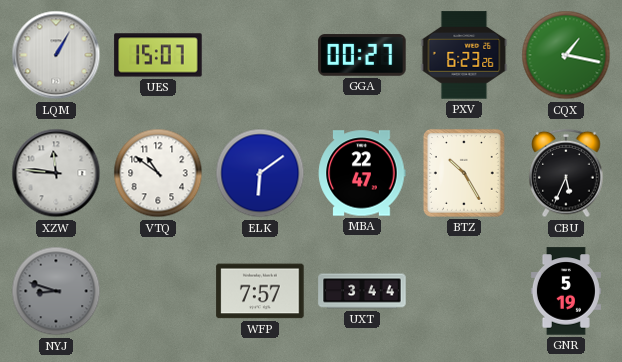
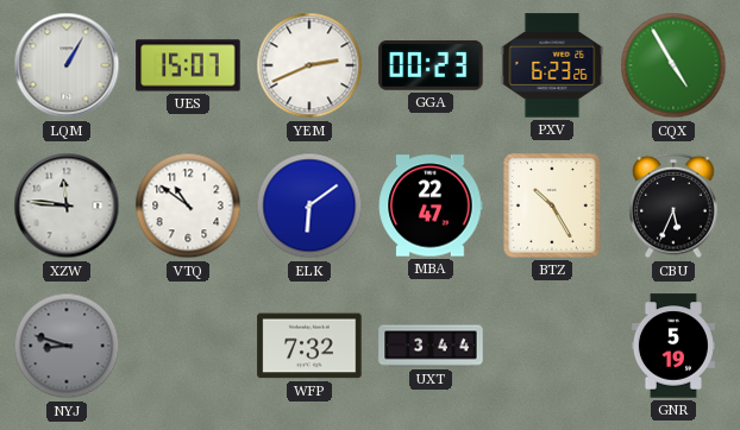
YEM: none -> 2:41 (309, 65)
GGA: 00:27 -> 00:23 (431, 65)
CQX: 1:17 -> 4:55 (673, 65)
WFP: 7:57 -> 7:32 (309, 346)
